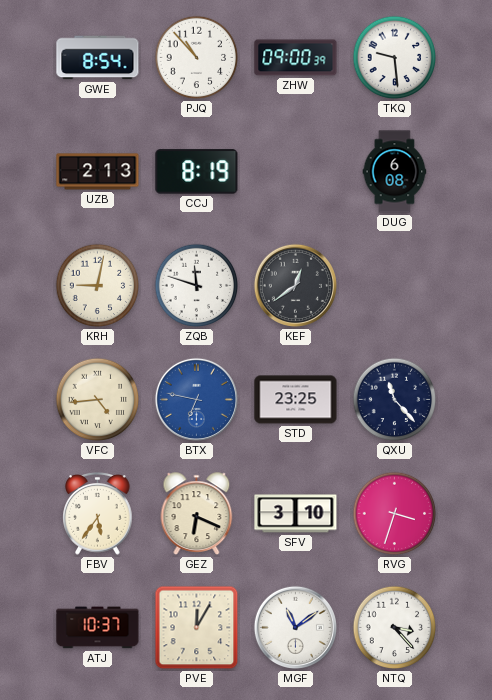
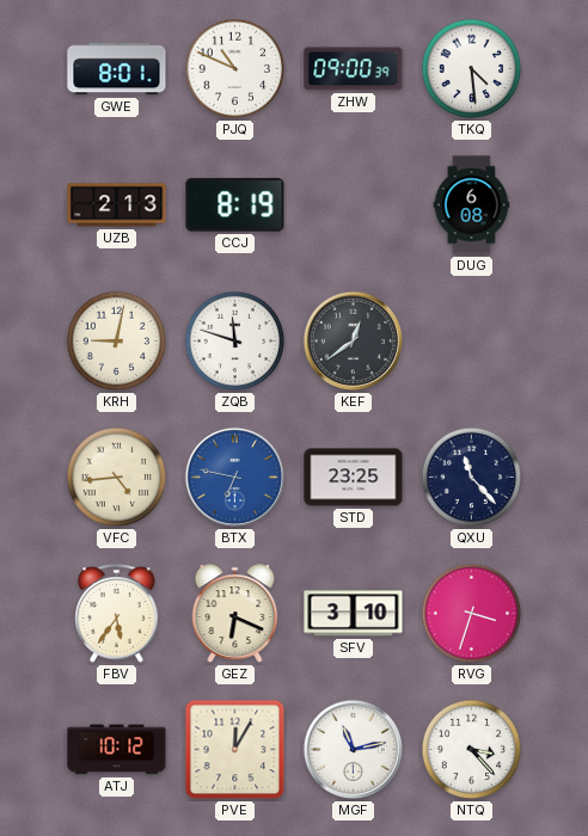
GWE: 8:54 -> 8:01 (117, 69)
PJQ: 10:53 -> 10:49 (235, 69)
TKQ: 9:29 -> 4:29 (472, 69)
ATJ: 10:37 -> 10:12 (117, 750)
MGF: 11:09 -> 11:13 (353, 749)
